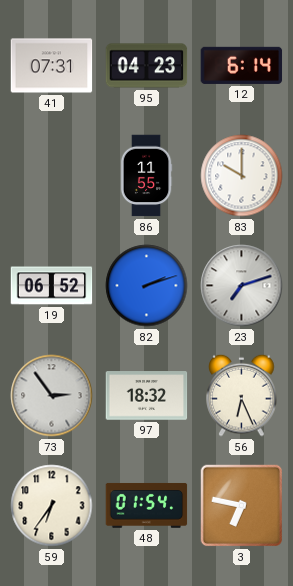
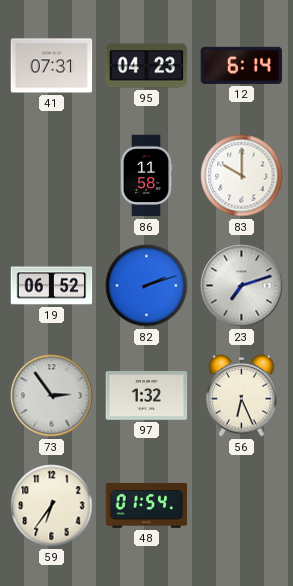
86: 11:55 -> 11:58 (146, 176)
97: 18:32 -> 1:32 (147, 396)
3: 6:47 -> none (242, 506)
